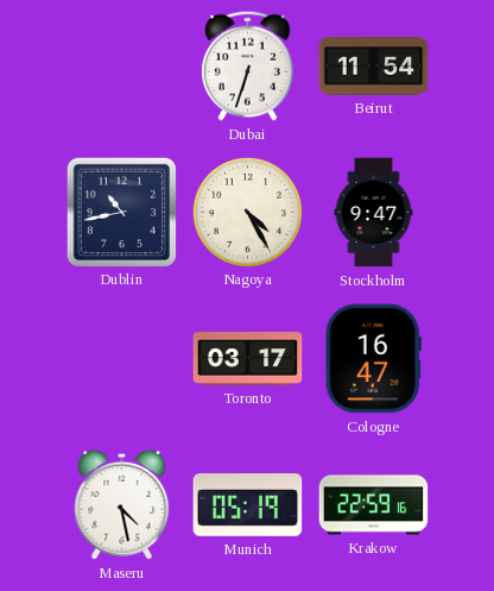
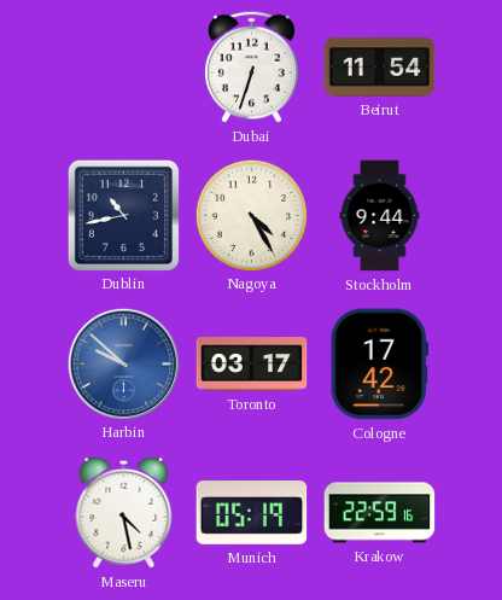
Stockholm: 9:47 -> 9:44 (380, 216)
Harbin: none -> 9:52 (123, 363)
Cologne: 16:47 -> 17:42 (379, 365)
